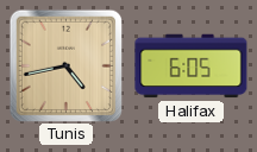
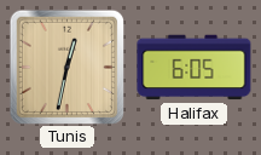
Tunis: 4:43 -> 12:32 (66, 67)
